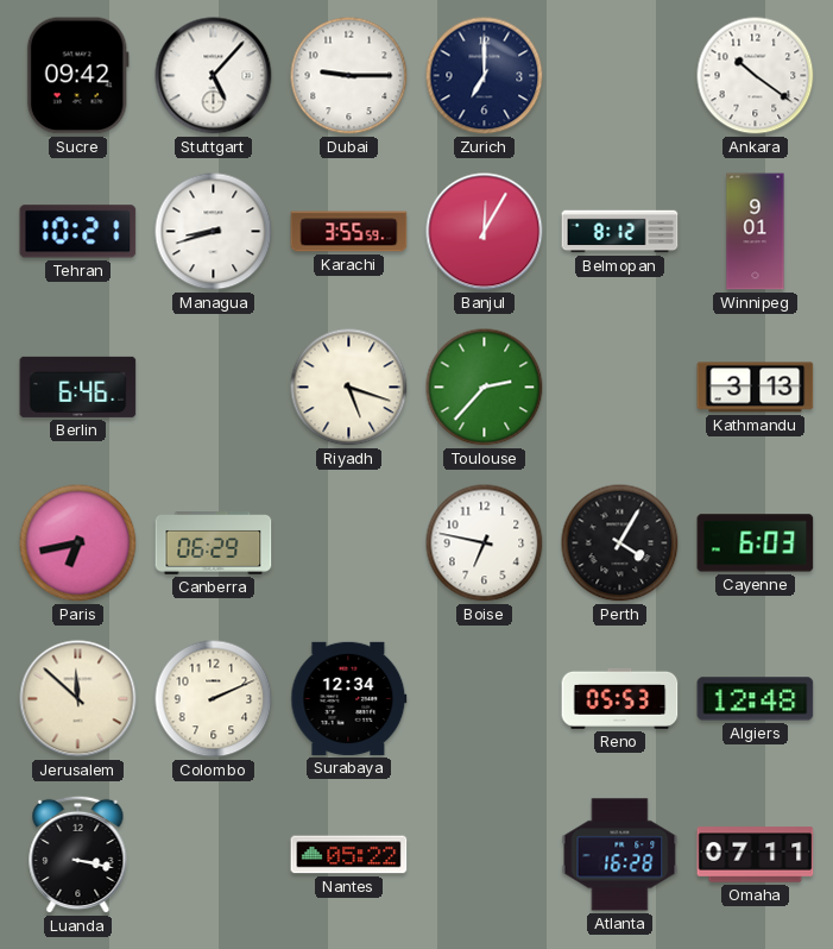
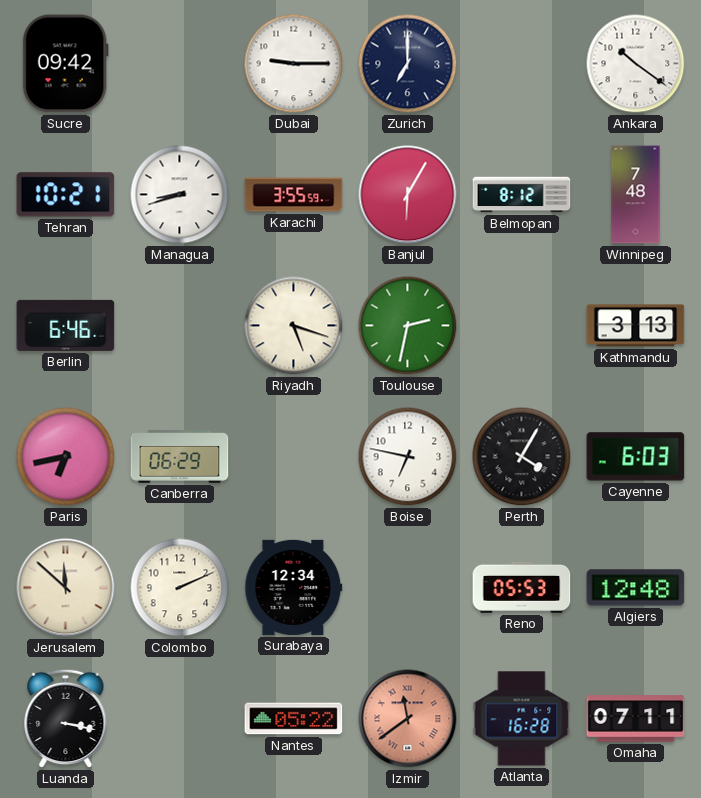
Stuttgart: 5:07 -> none (214, 76)
Banjul: 12:05 -> 6:05 (408, 195)
Winnipeg: 9:01 -> 7:48 (636, 195)
Toulouse: 2:37 -> 2:32 (408, 326)
Izmir: none -> 11:39 (408, 719)
